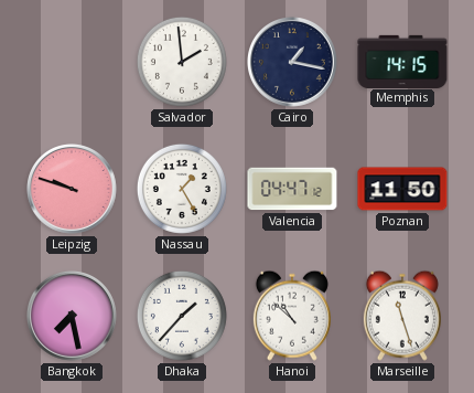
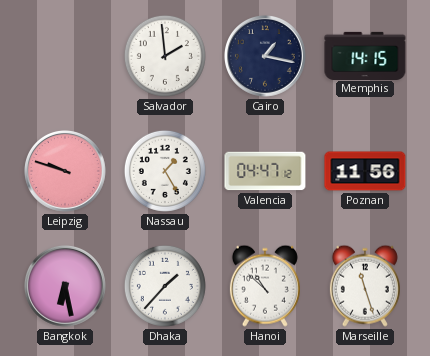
Poznan: 11:50 -> 11:56 (365, 171)
Bangkok: 7:28 -> 6:28 (66, 287)
